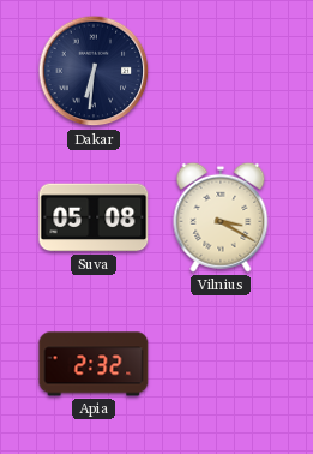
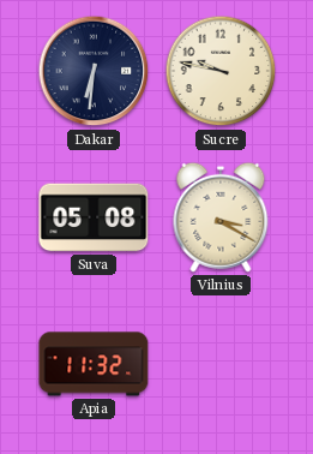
Sucre: none -> 9:47 (221, 71)
Apia: 2:32 -> 11:32 (94, 364)
